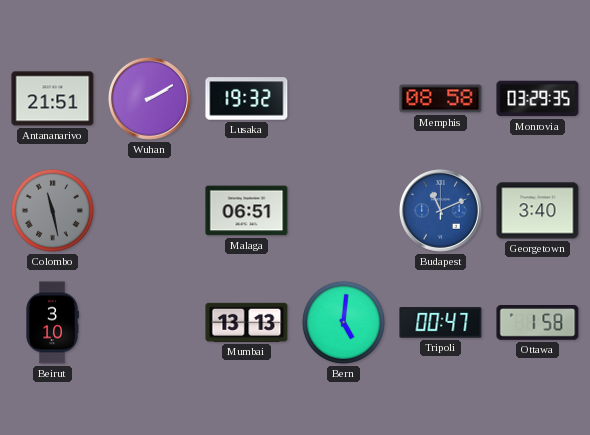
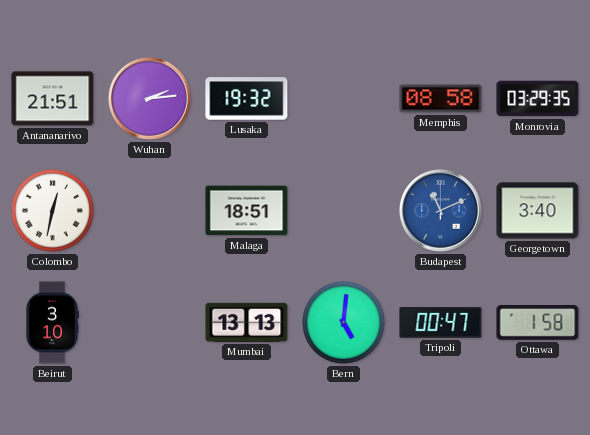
Wuhan: 2:10 -> 2:14 (149, 98)
Colombo: 11:28 -> 12:32 (52, 210)
Colombo dial: grey -> white (52, 210)
Malaga: 06:51 -> 18:51 (247, 211)
